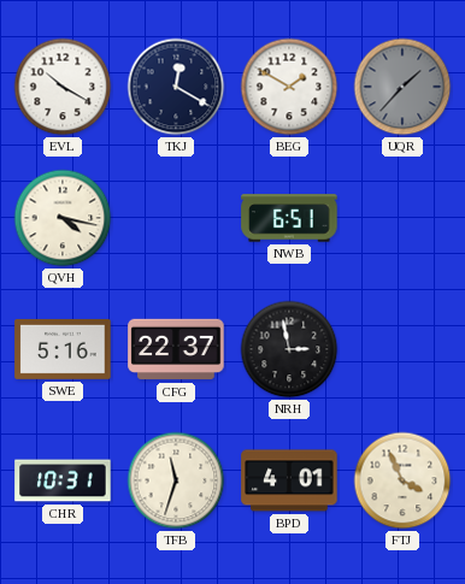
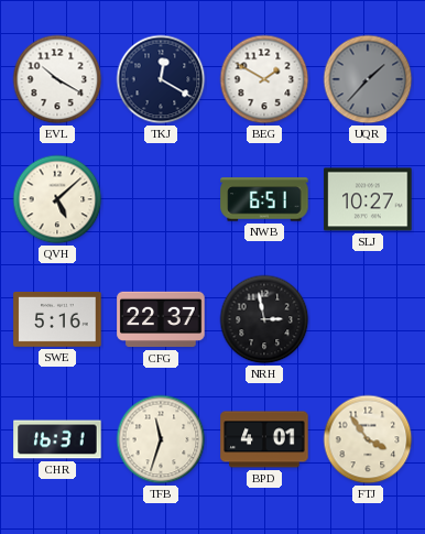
QVH: 4:17 -> 5:08 (57, 199)
SLJ: none -> 10:27 (368, 199)
CHR: 10:31 -> 16:31 (57, 439)
FTJ: 3:56 -> 3:54 (368, 439)
